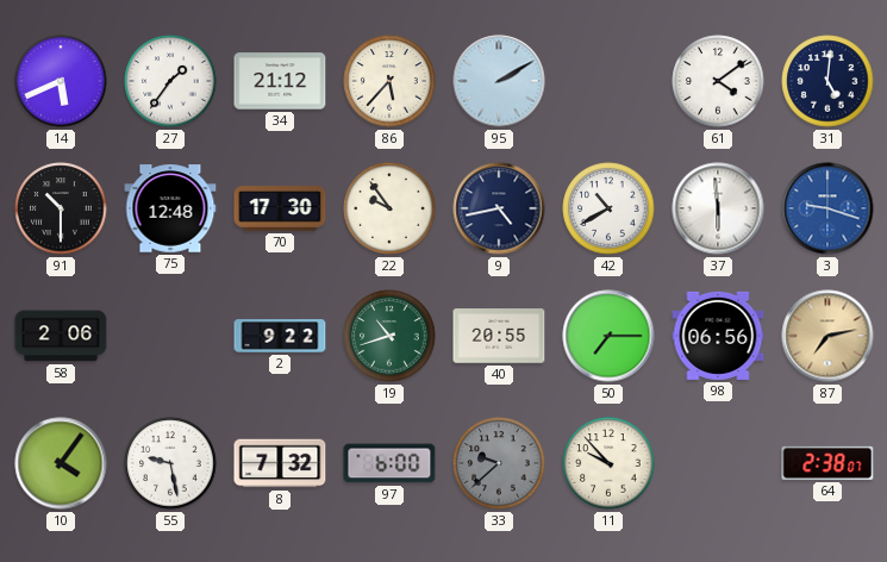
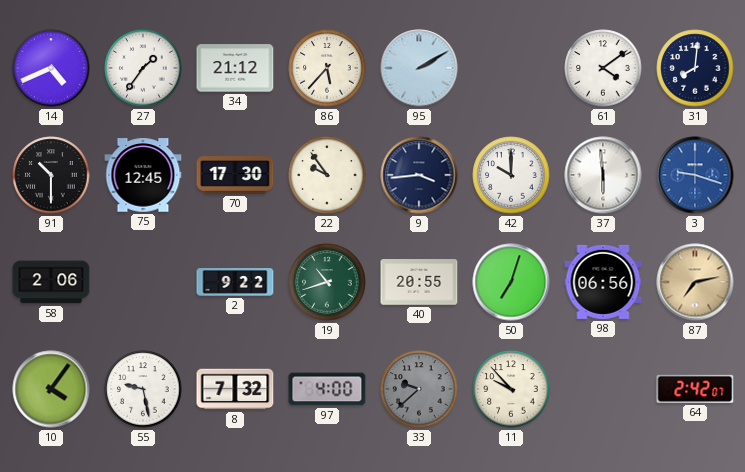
14: 5:41 -> 4:41 (51, 68)
31: 5:01 -> 8:01 (695, 68)
75: 12:48 -> 12:45 (143, 175)
9: 4:43 -> 3:44 (419, 175)
42: 10:40 -> 10:00 (511, 175)
50: 7:15 -> 7:03 (511, 282)
97: 6:00 -> 4:00 (327, 389)
64: 2:38 -> 2:42 (695, 389)
